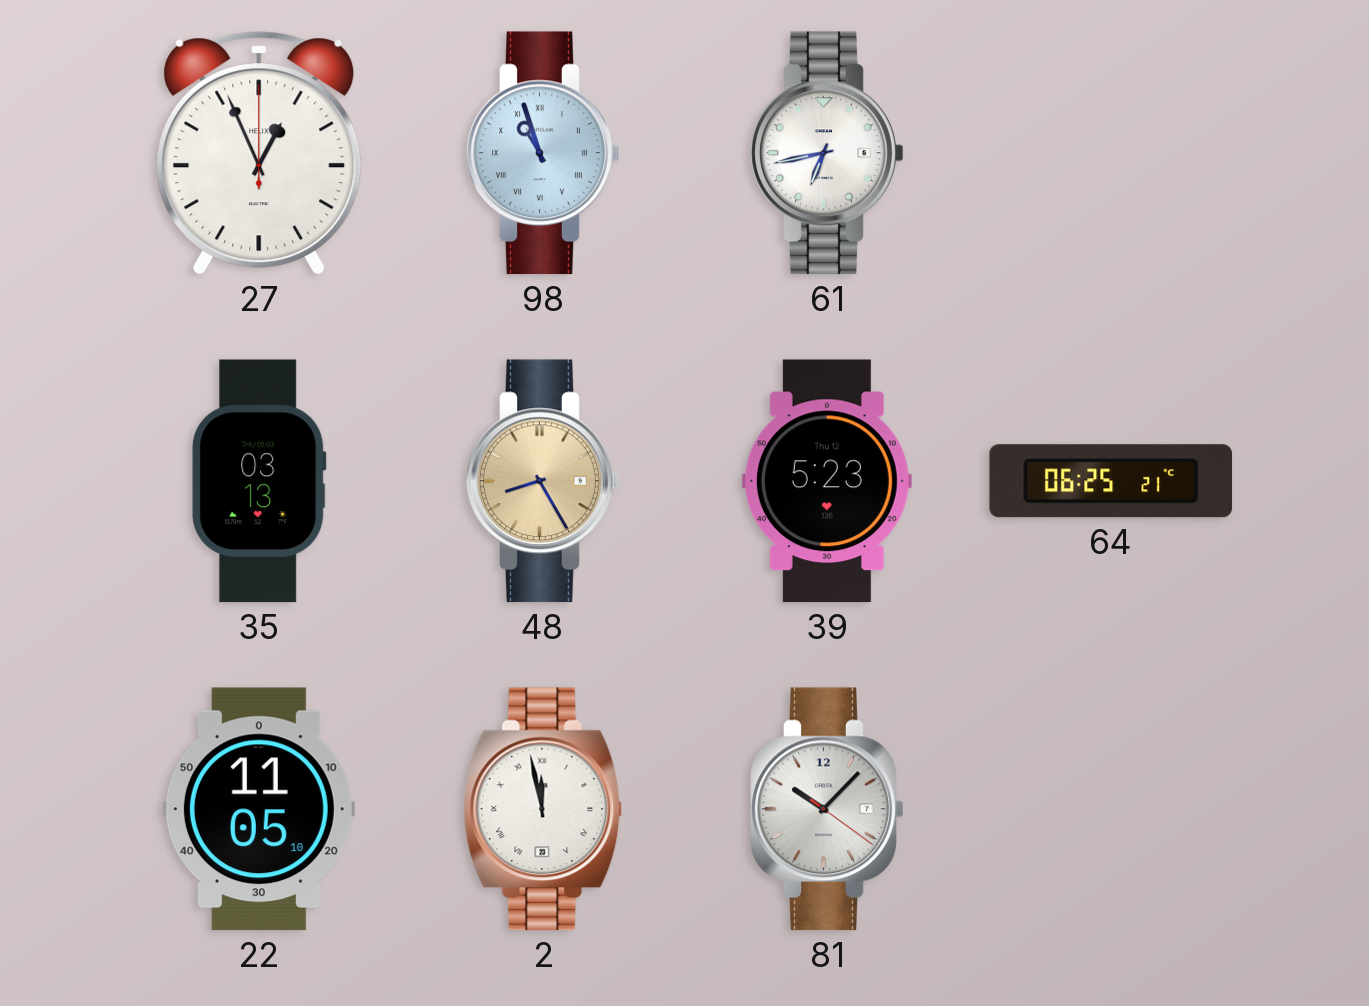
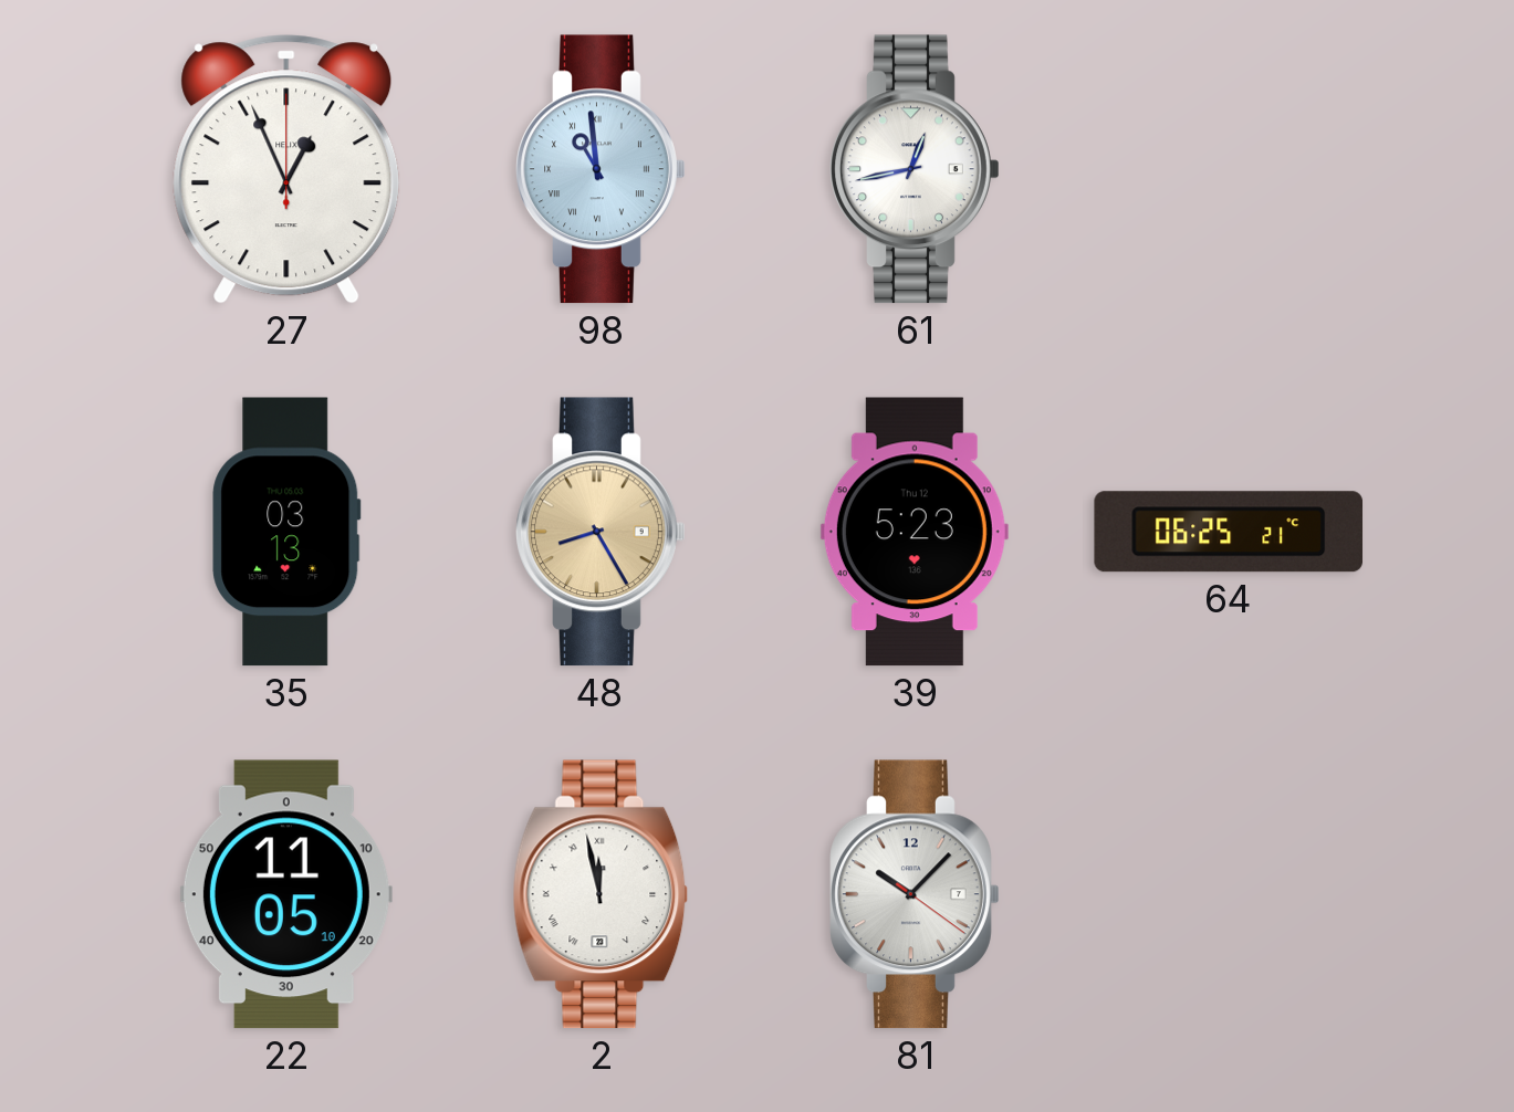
98: 10:57 -> 10:59 (601, 169)
61: 6:43 -> 12:43 (915, 169)
